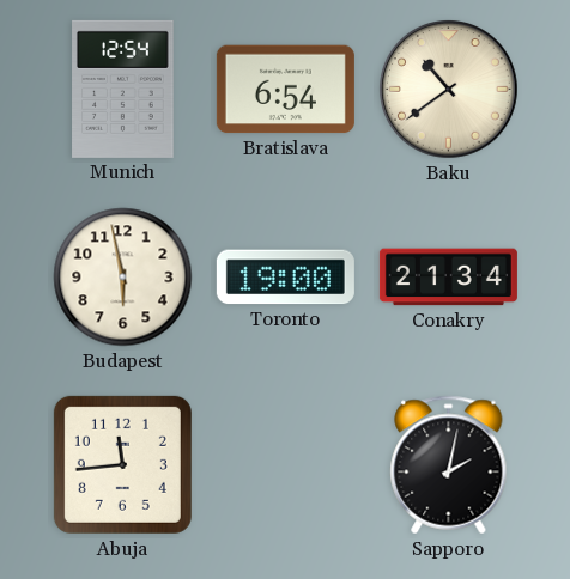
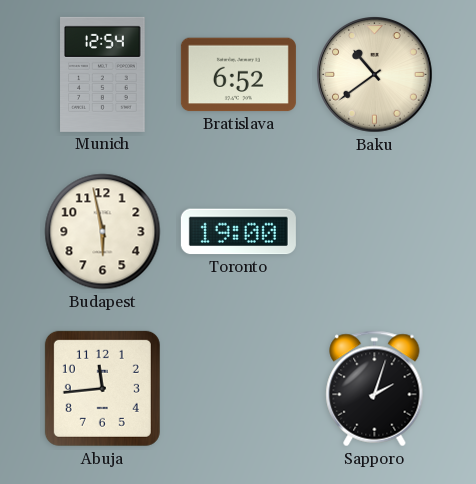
Bratislava: 6:54 -> 6:52 (238, 75)
Conakry: 21:34 -> none (448, 278)
Sapporo: 2:02 -> 2:03 (375, 389)
